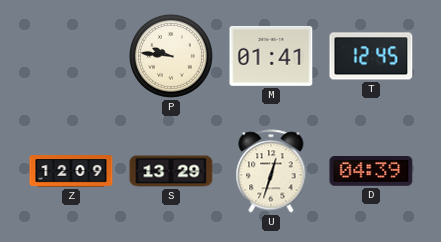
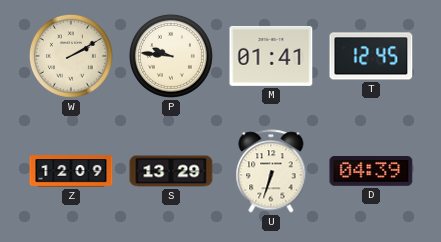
W: none -> 2:10 (71, 56)
U: 12:33 -> 6:33 (271, 171)
